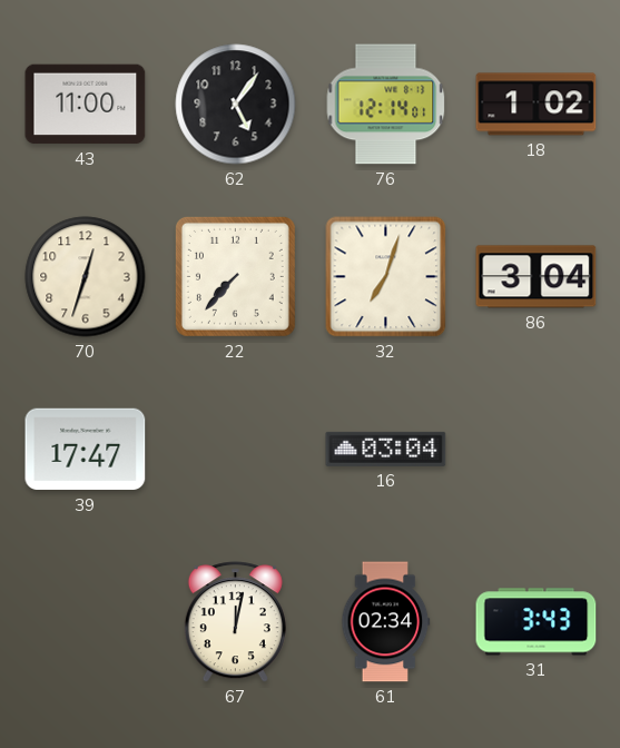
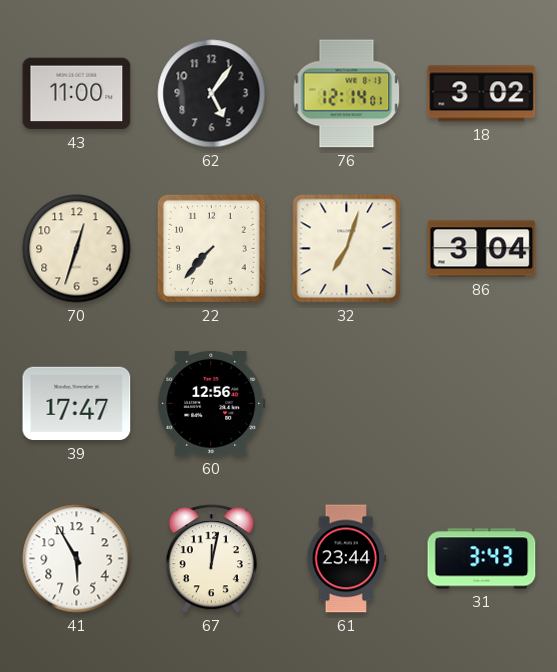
18: 1:02 -> 3:02 (482, 94)
60: none -> 12:56 (212, 403)
16: 03:04 -> none (386, 449)
41: none -> 5:55 (77, 559)
61: 02:34 -> 23:44 (347, 559)
